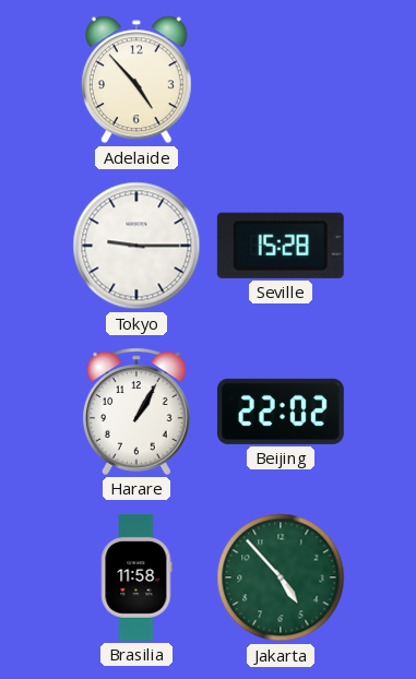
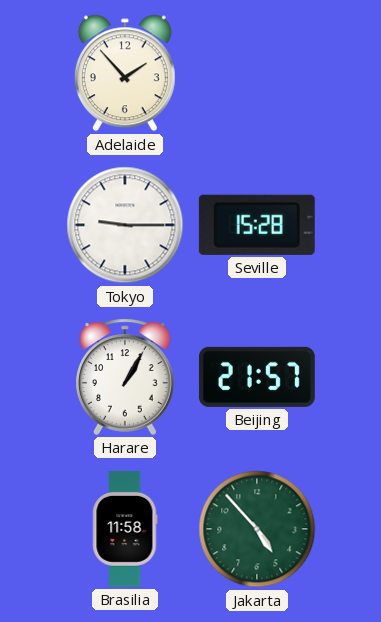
Adelaide: 4:53 -> 1:53 (125, 73)
Beijing: 22:02 -> 21:57 (257, 377)
